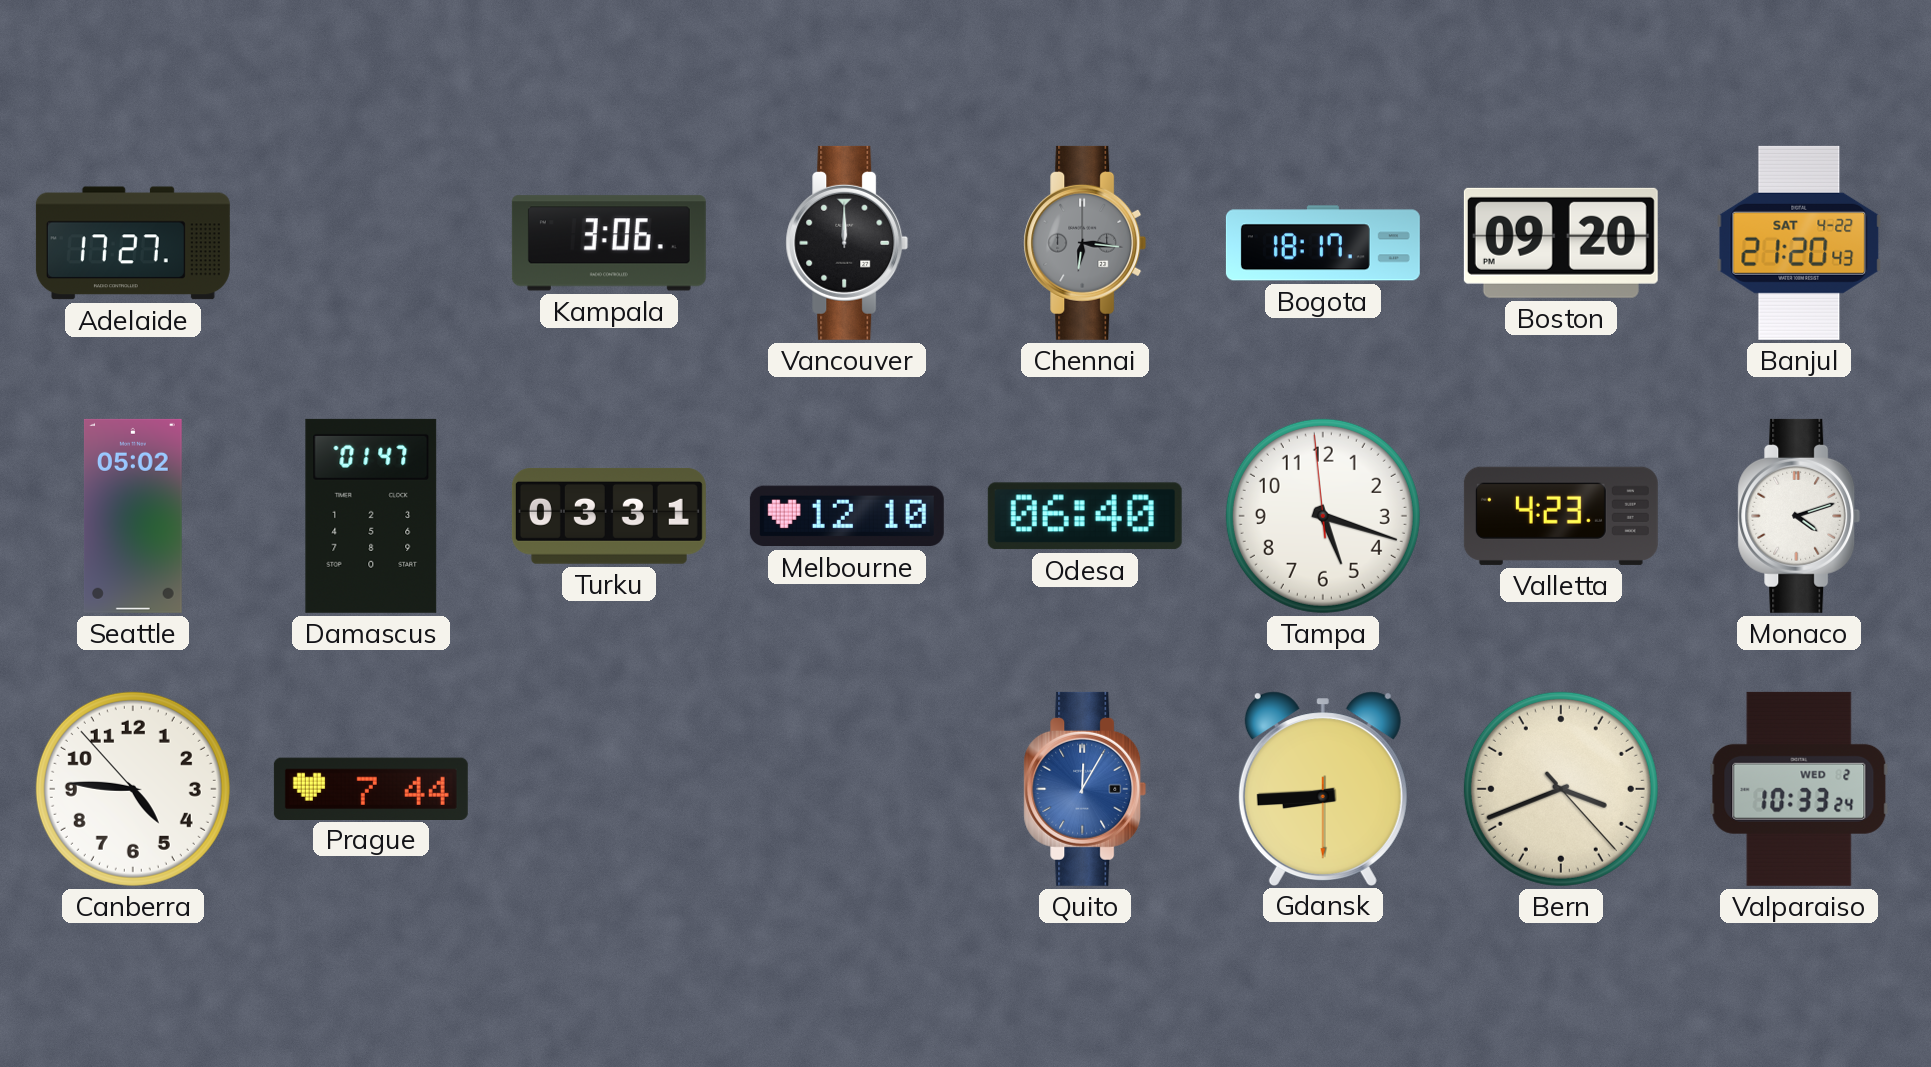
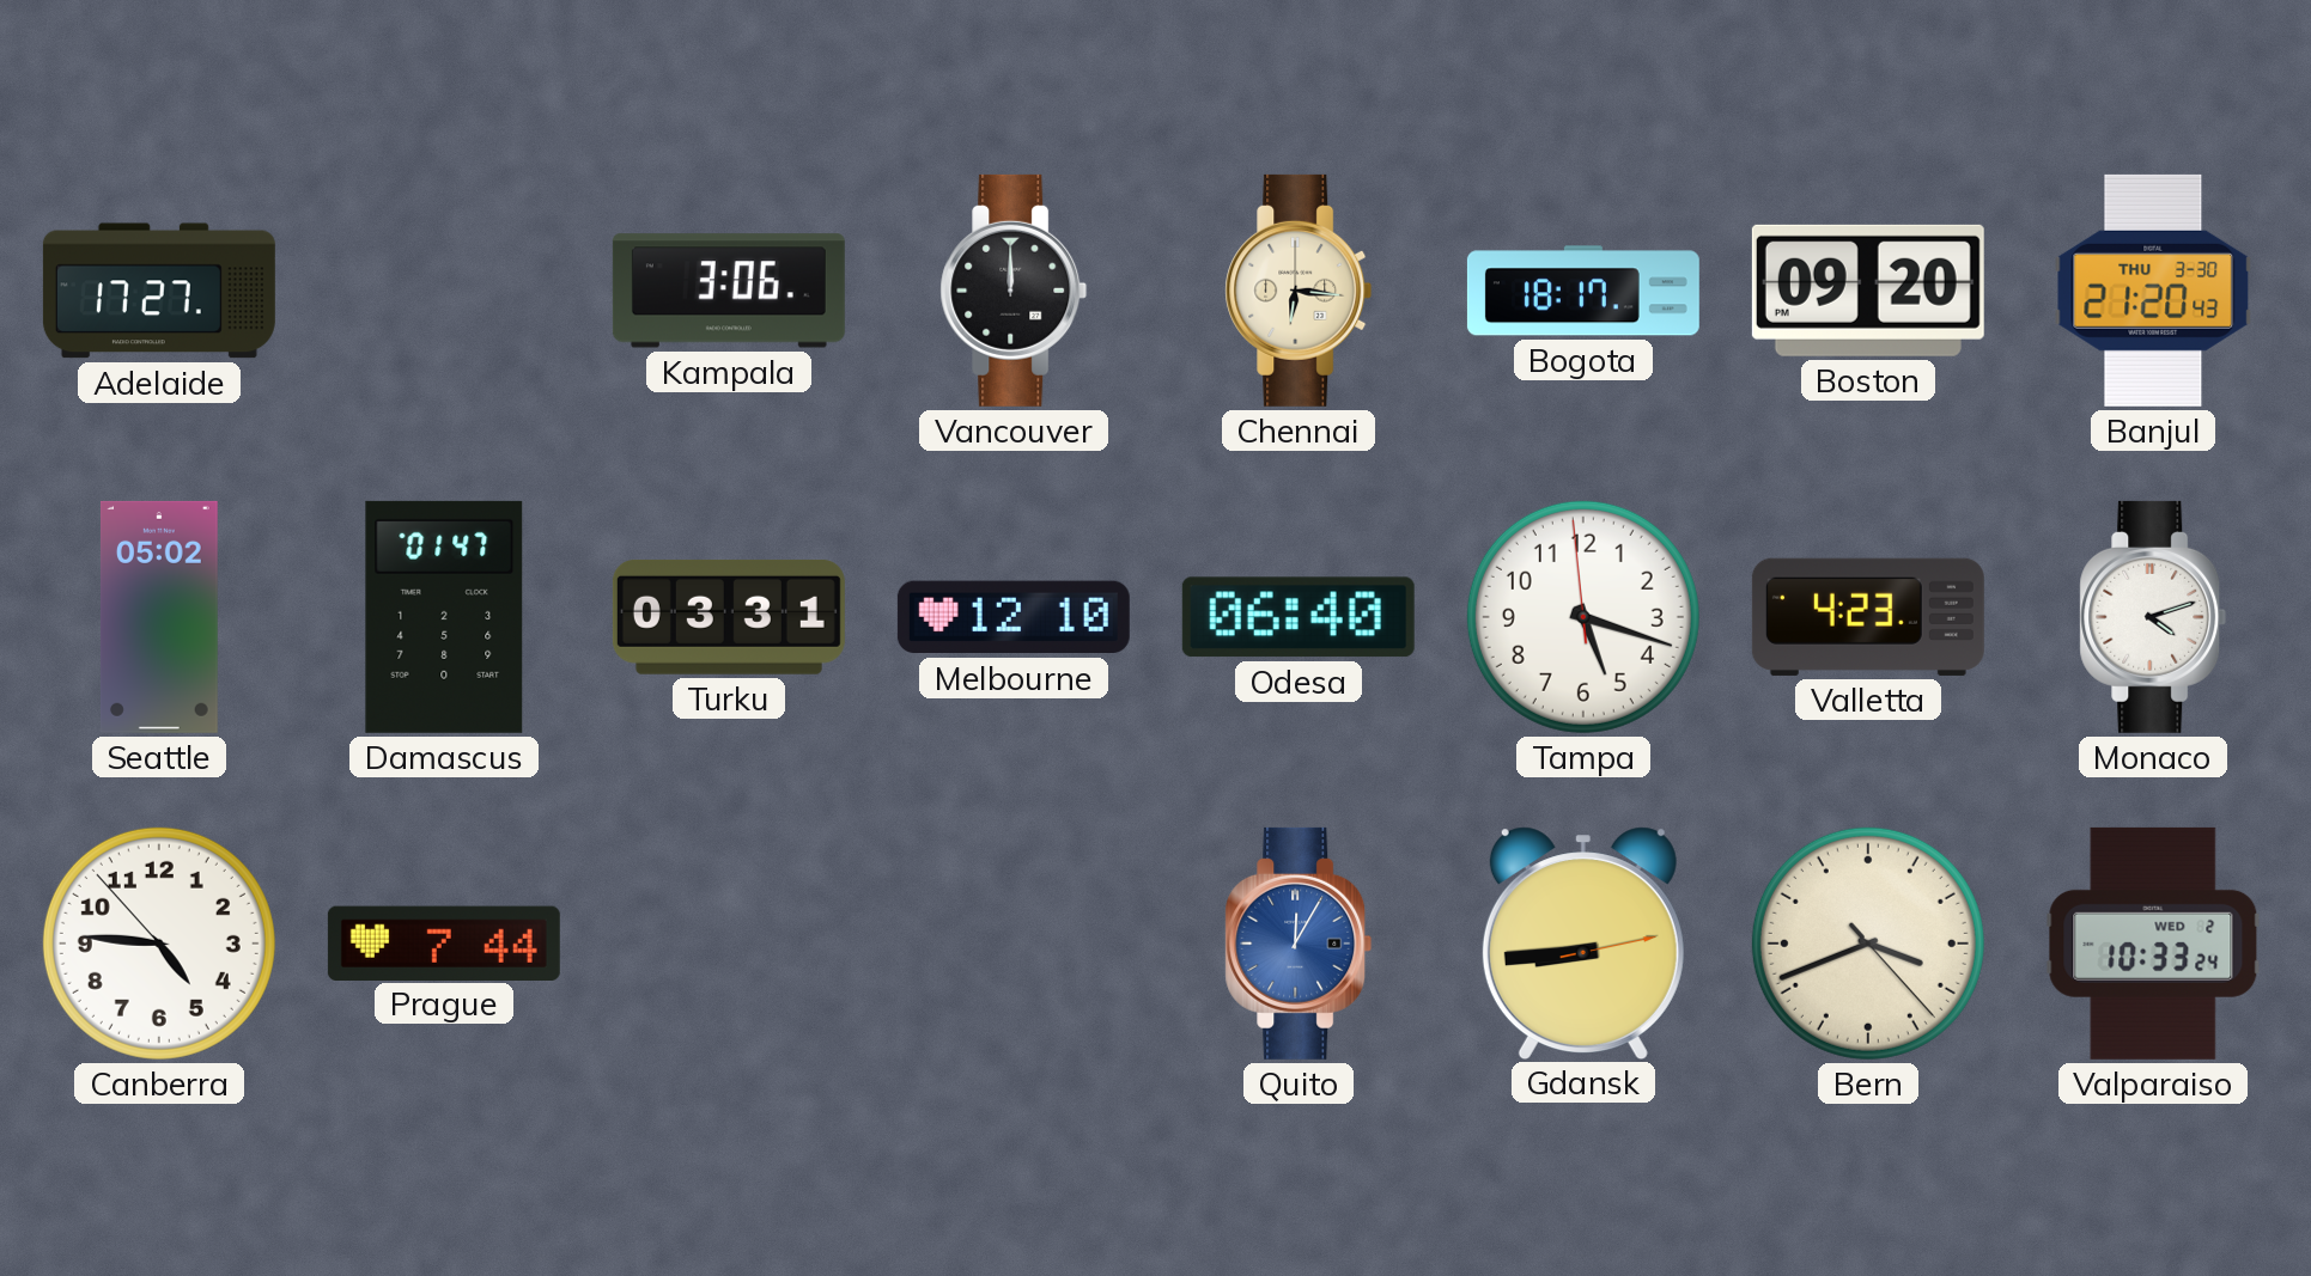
Chennai dial: grey -> cream (1299, 291)
Banjul date: SAT 4-22 -> THU 3-30 (2153, 291)
Gdansk: 8:44:30 -> 8:44:13 (1583, 942)
